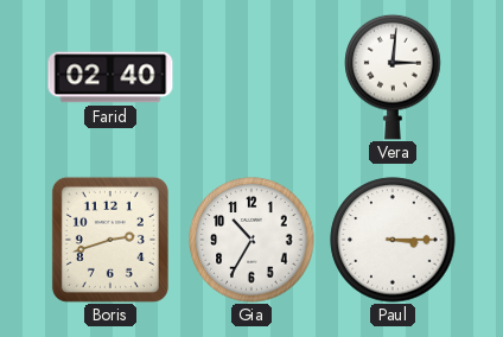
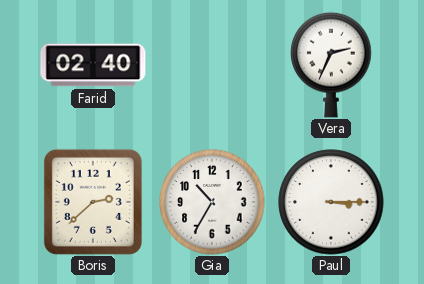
Vera: 3:01 -> 2:34 (331, 65)
Boris: 2:42 -> 2:38 (93, 202)
